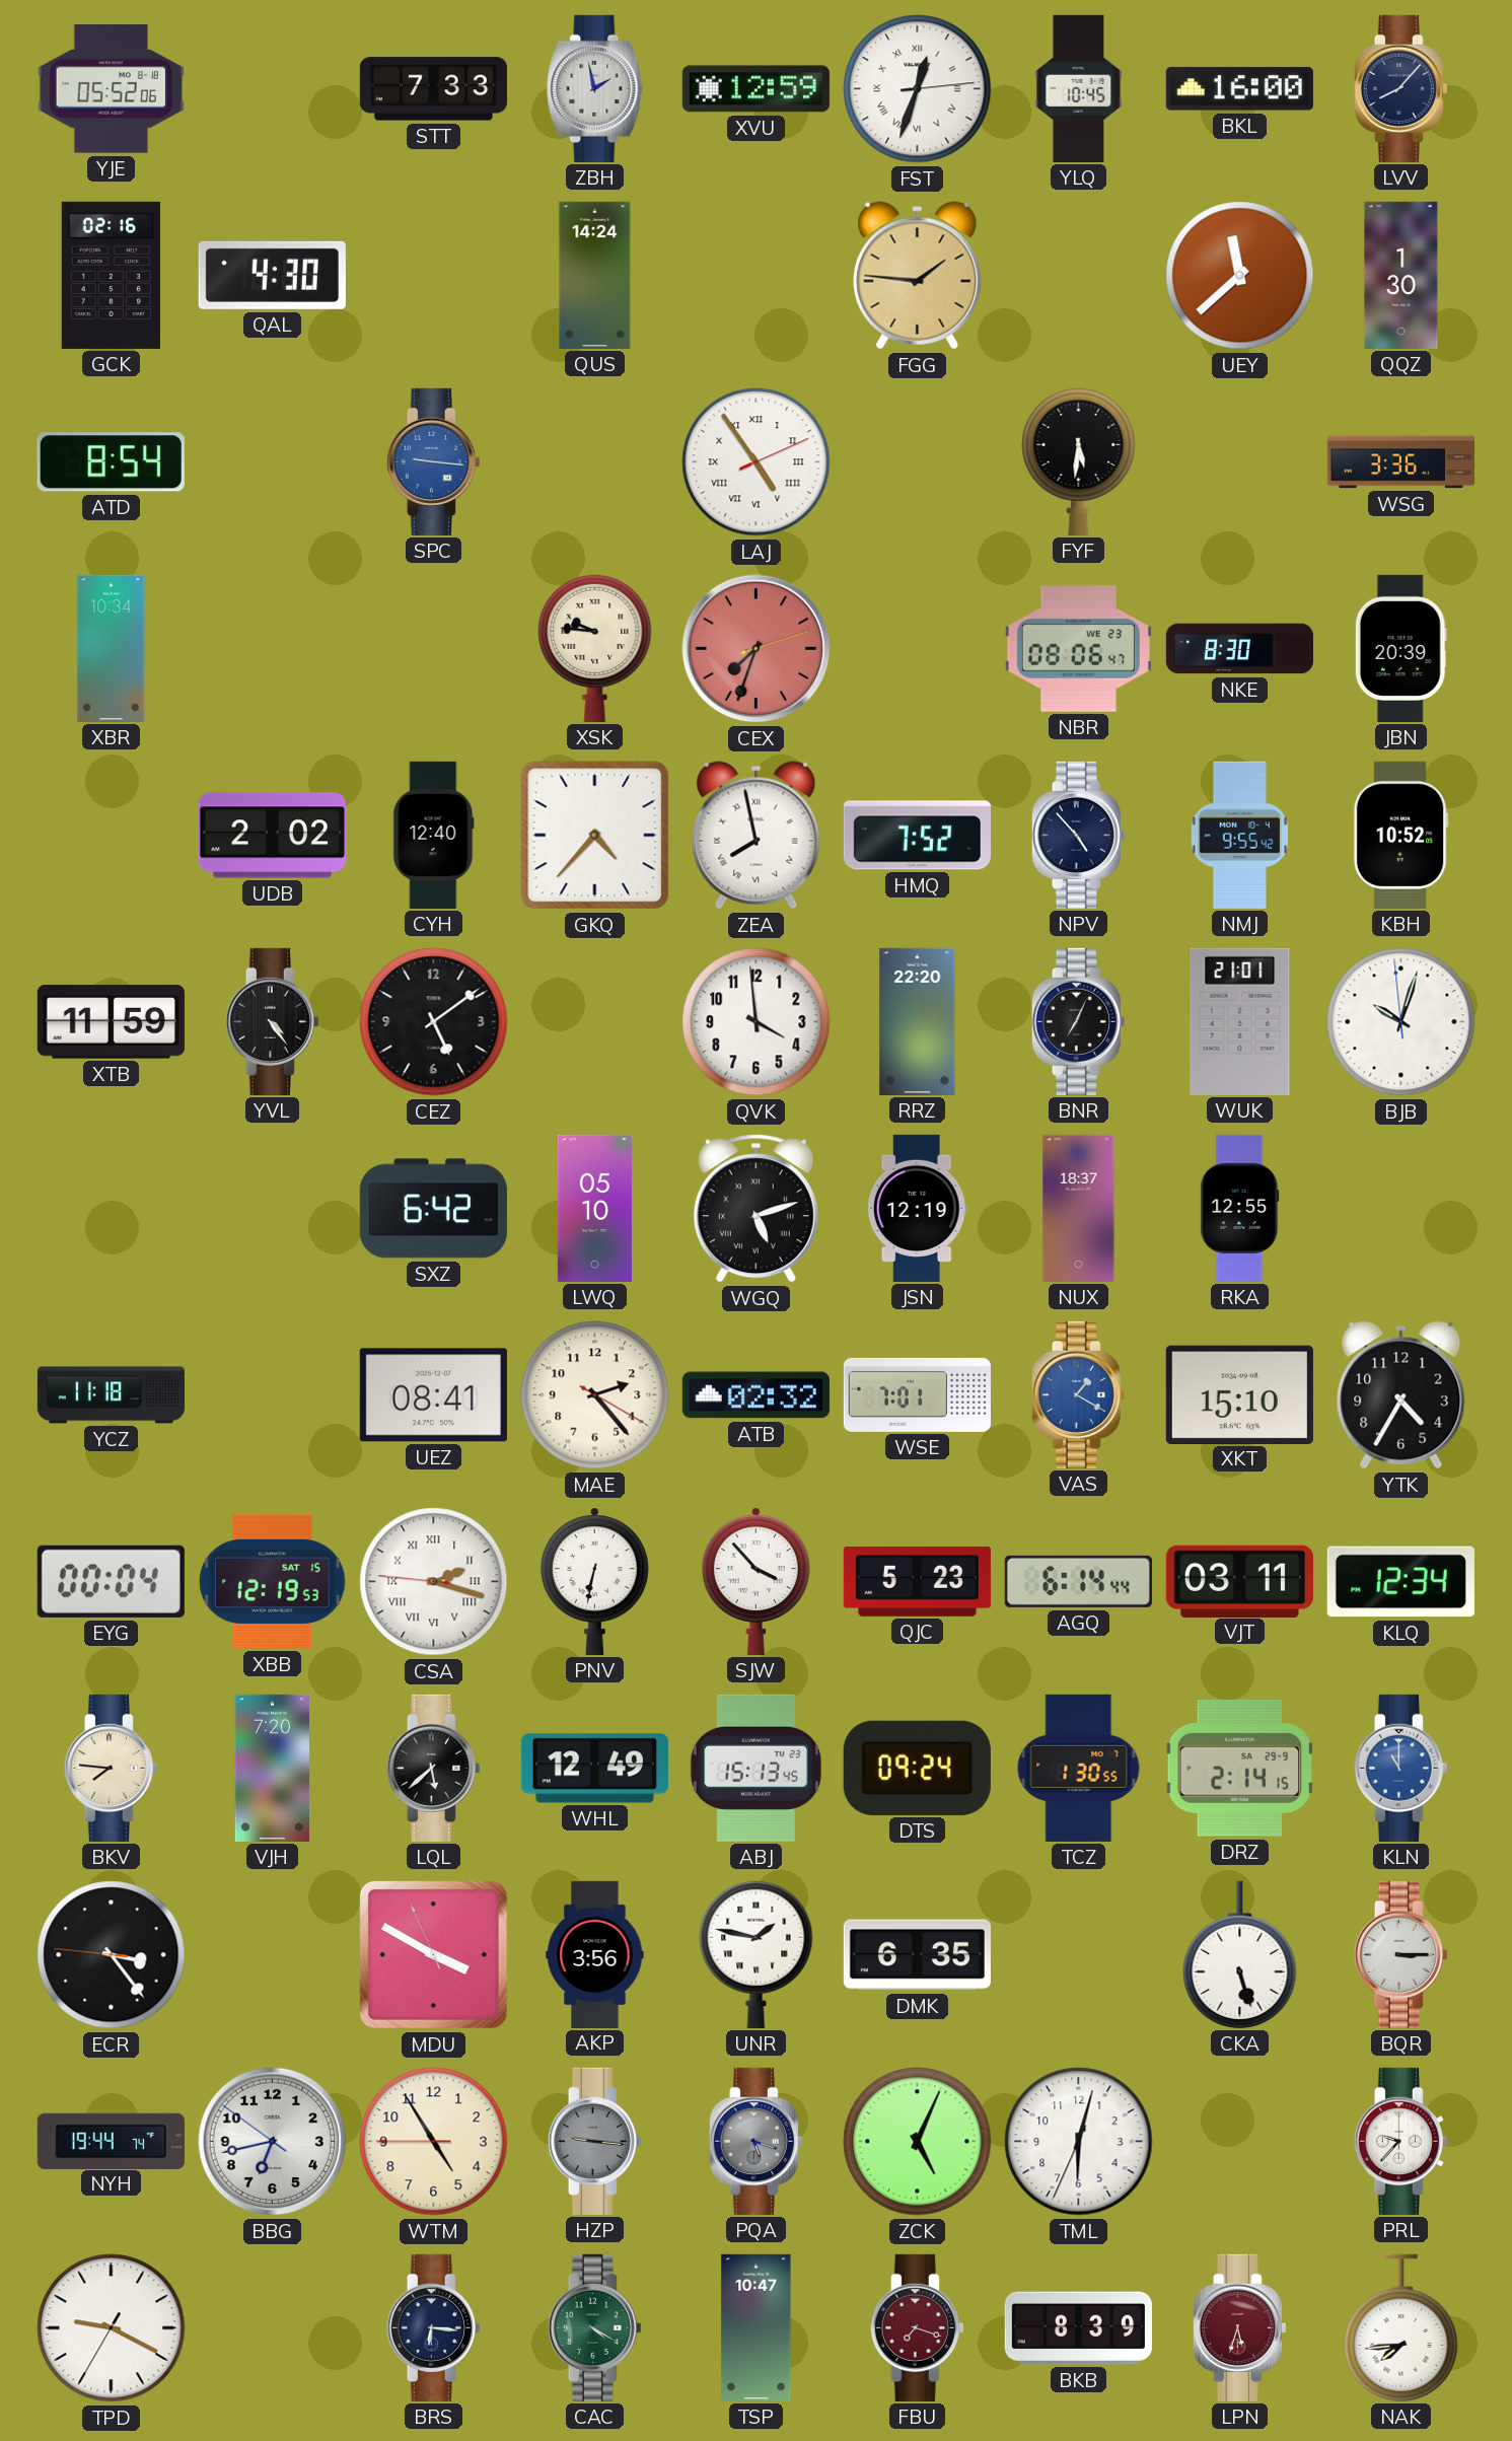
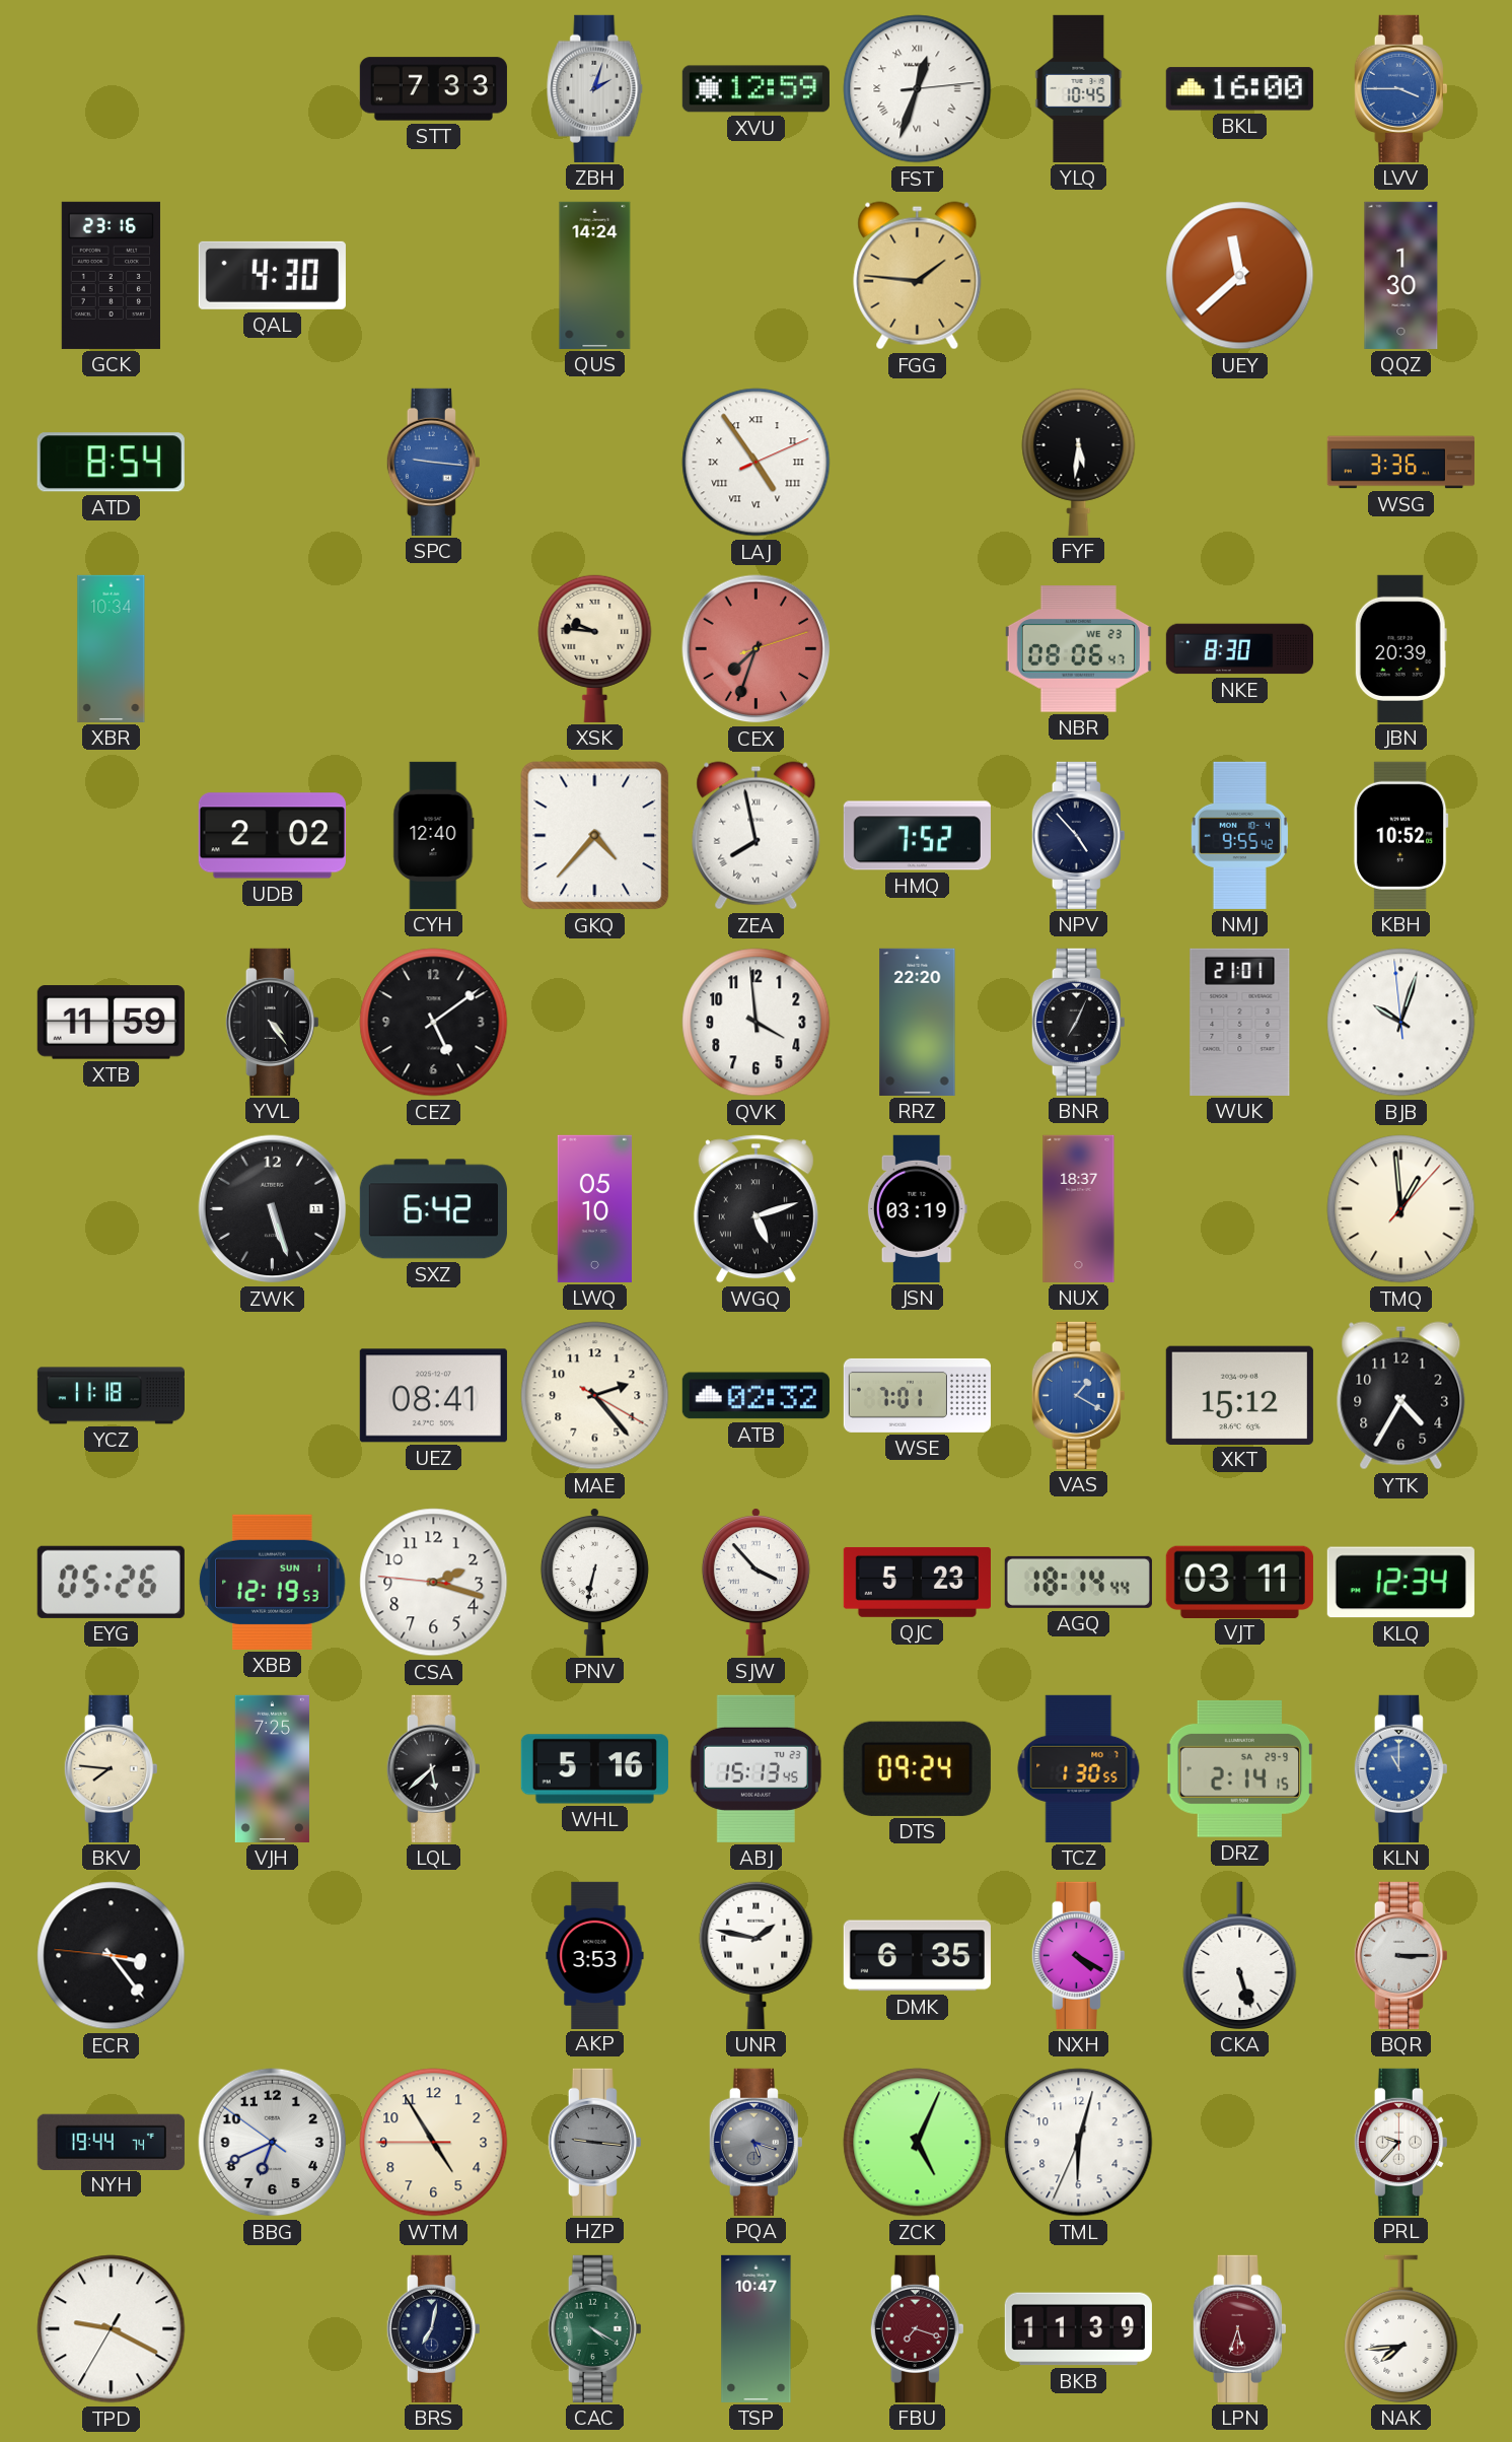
YJE: 05:52 -> none (111, 89)
ZBH: 1:58 -> 2:03 (595, 88)
LVV: 8:07 -> 3:45 (1400, 88)
LVV dial: navy -> blue (1400, 88)
GCK: 02:16 -> 23:16 (111, 275)
ZWK: none -> 5:27 (273, 1209)
JSN: 12:19 -> 03:19 (917, 1208)
RKA: 12:55 -> none (1240, 1208)
TMQ: none -> 12:59 (1401, 1209)
XKT: 15:10 -> 15:12 (1239, 1395)
EYG: 00:04 -> 05:26 (111, 1582)
XBB date: SAT 15 -> SUN 1 (273, 1582)
CSA numerals: Roman -> Arabic (434, 1583)
AGQ: 6:14 -> 18:14 (1078, 1582)
VJH: 7:20 -> 7:25 (272, 1768)
WHL: 12:49 -> 5:16 (594, 1769)
MDU: 3:49 -> none (433, 1954)
AKP: 3:56 -> 3:53 (595, 1955)
NXH: none -> 4:20 (1078, 1955)
BBG: 6:42 -> 6:40 (273, 2143)
BRS: 6:16 -> 7:02 (433, 2328)
BKB: 8:39 -> 11:39 (1078, 2329)
